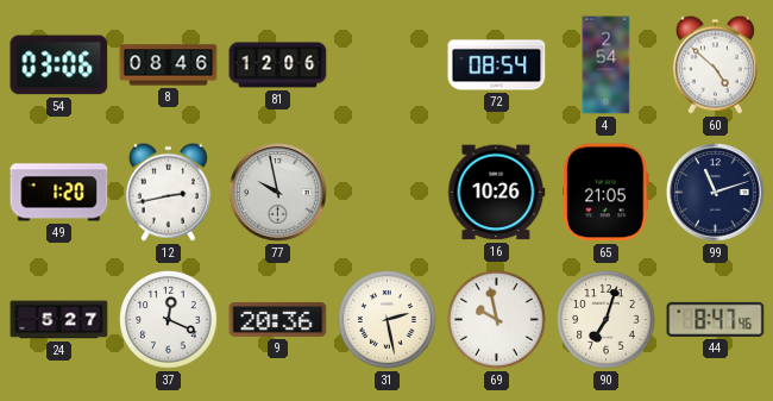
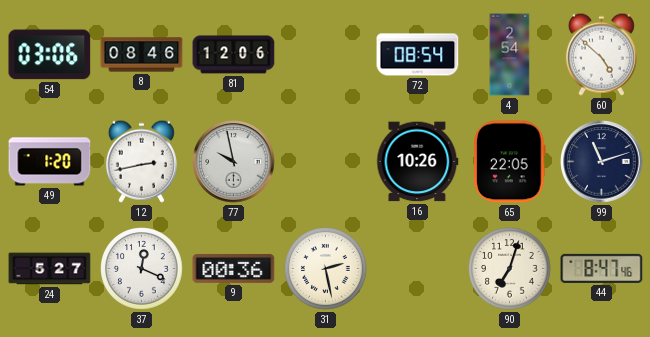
65: 21:05 -> 22:05 (510, 162)
9: 20:36 -> 00:36 (234, 268)
69: 9:58 -> none (497, 320)
